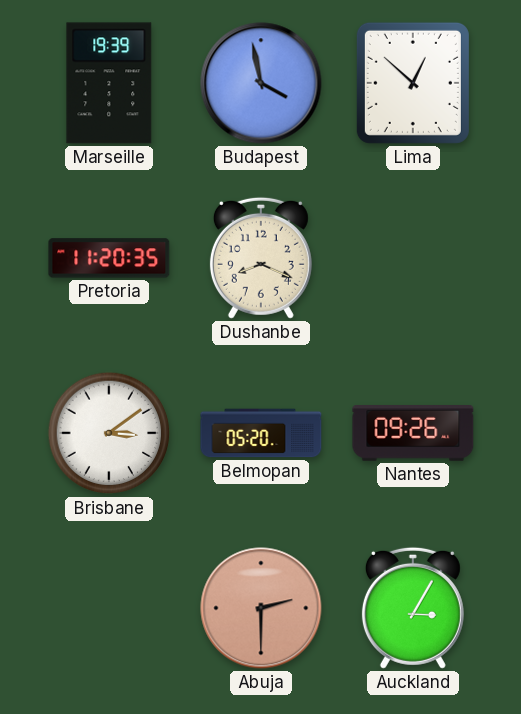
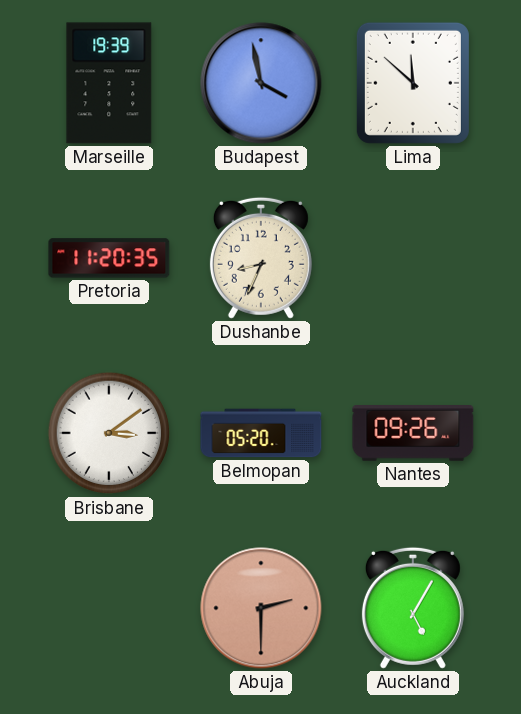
Lima: 12:52 -> 11:52 (413, 83)
Dushanbe: 8:19 -> 8:34 (261, 258)
Auckland: 3:05 -> 5:05 (413, 608)
